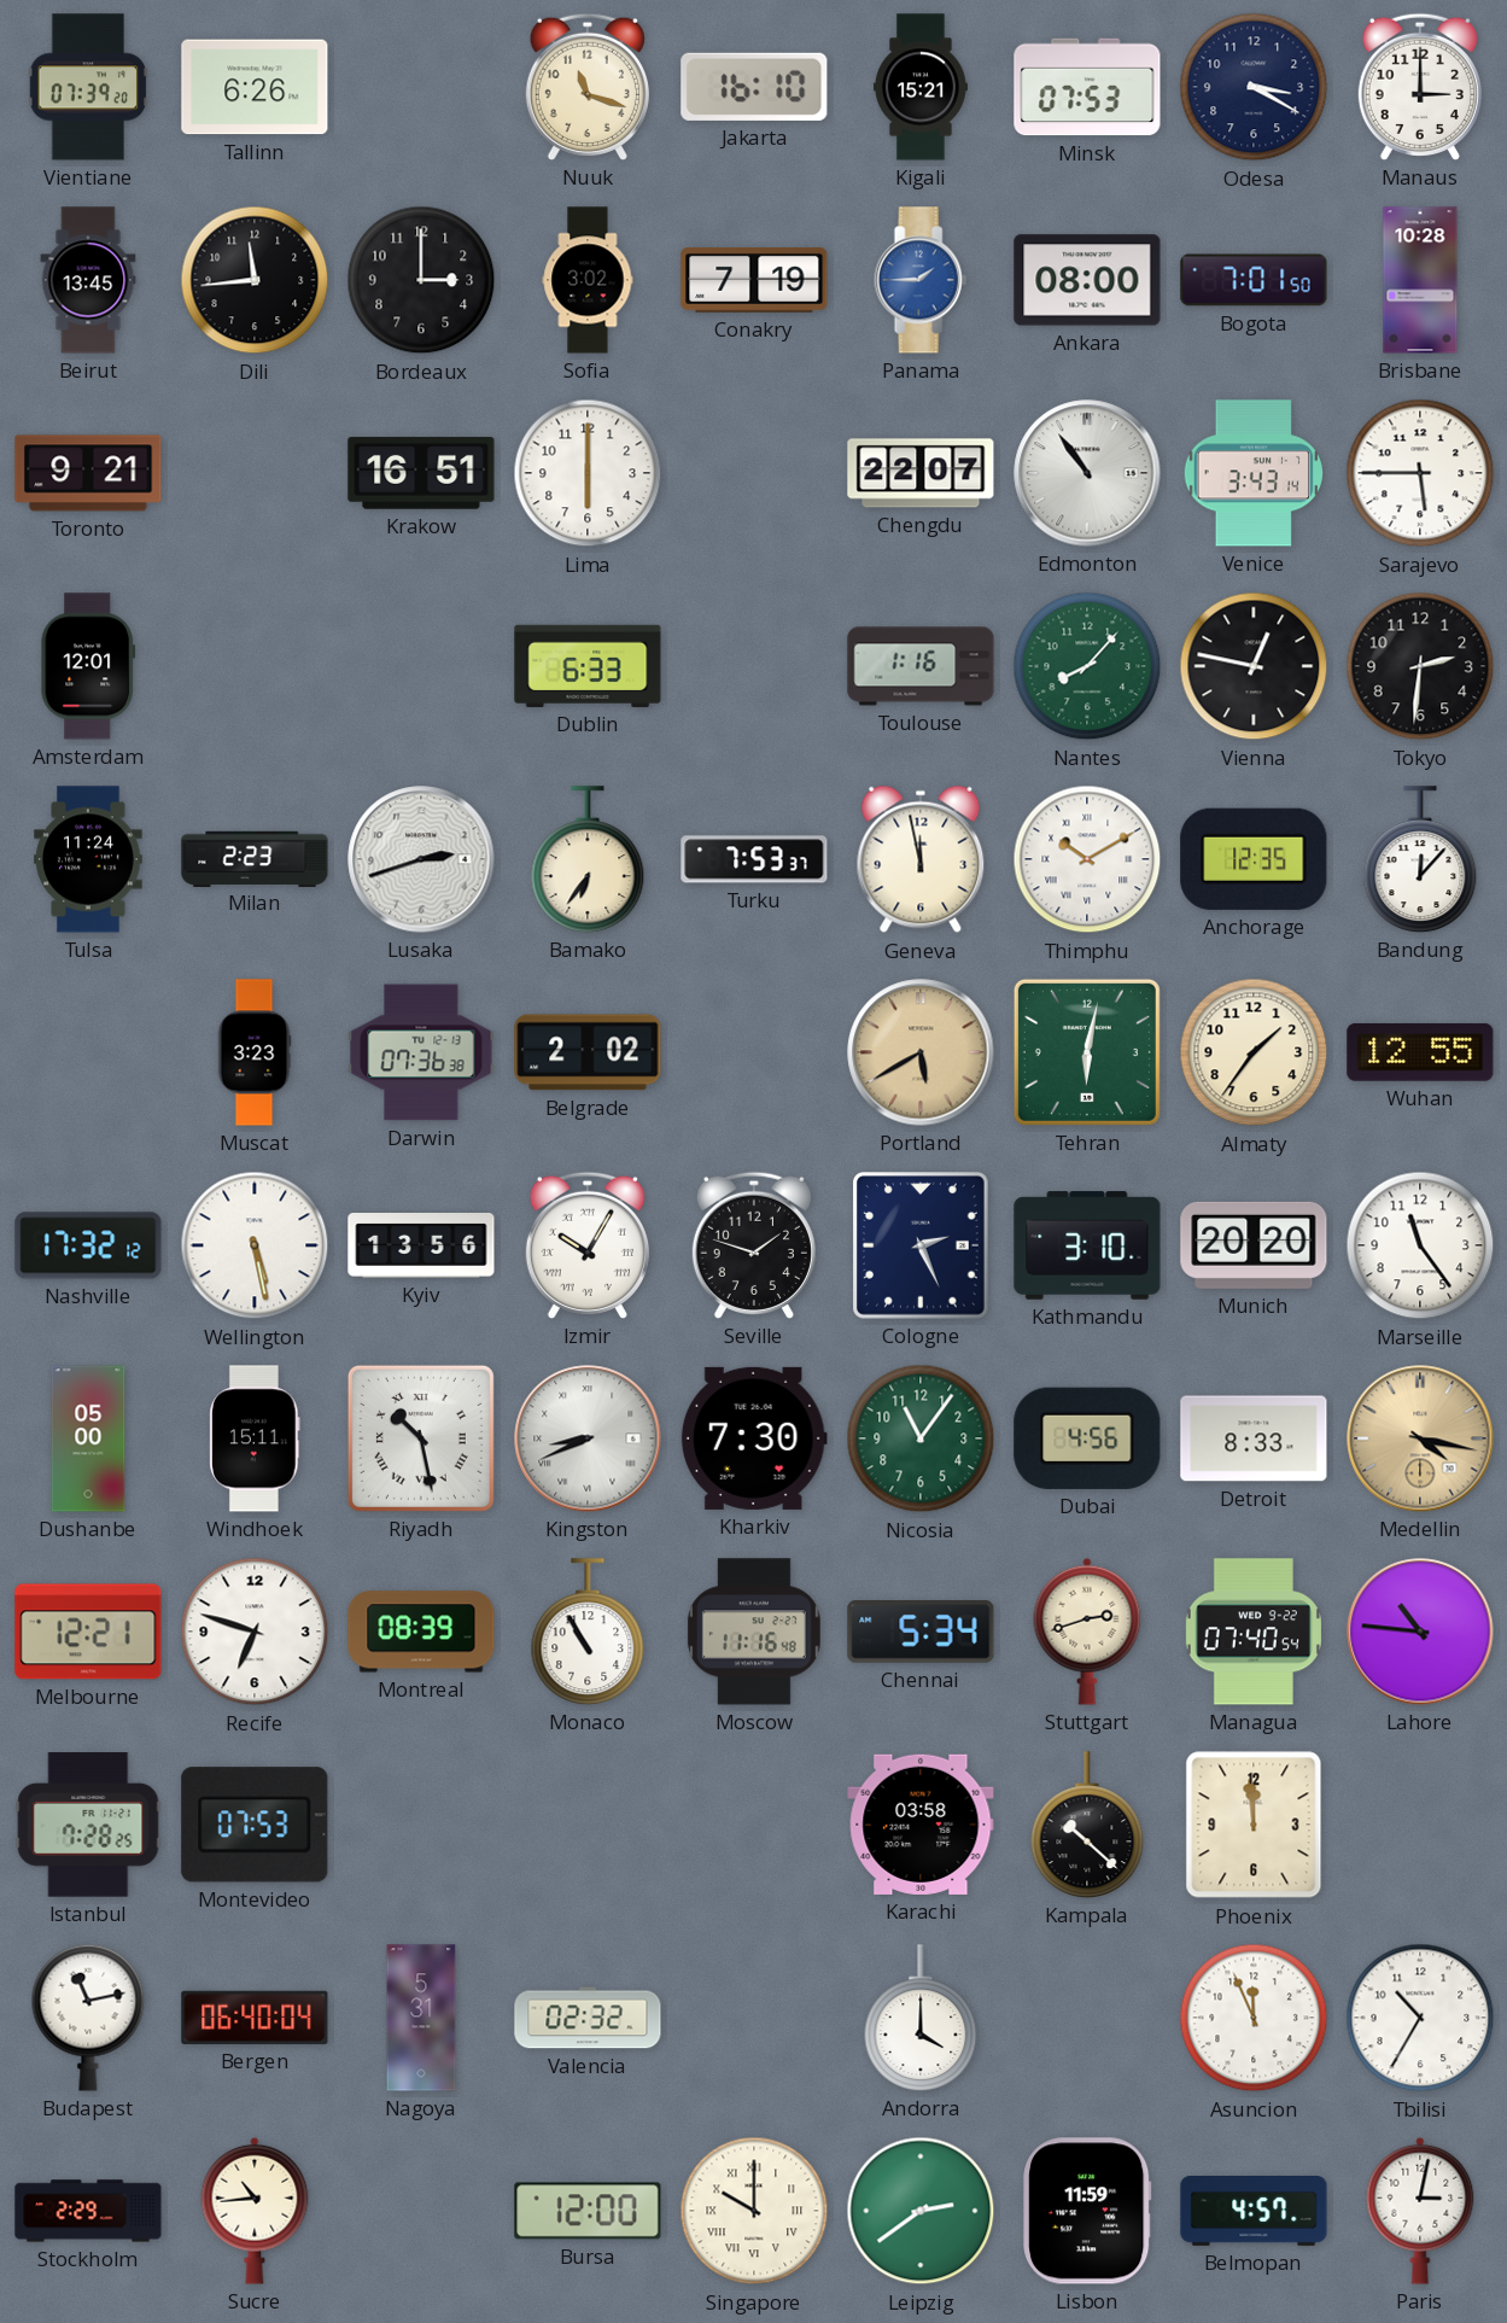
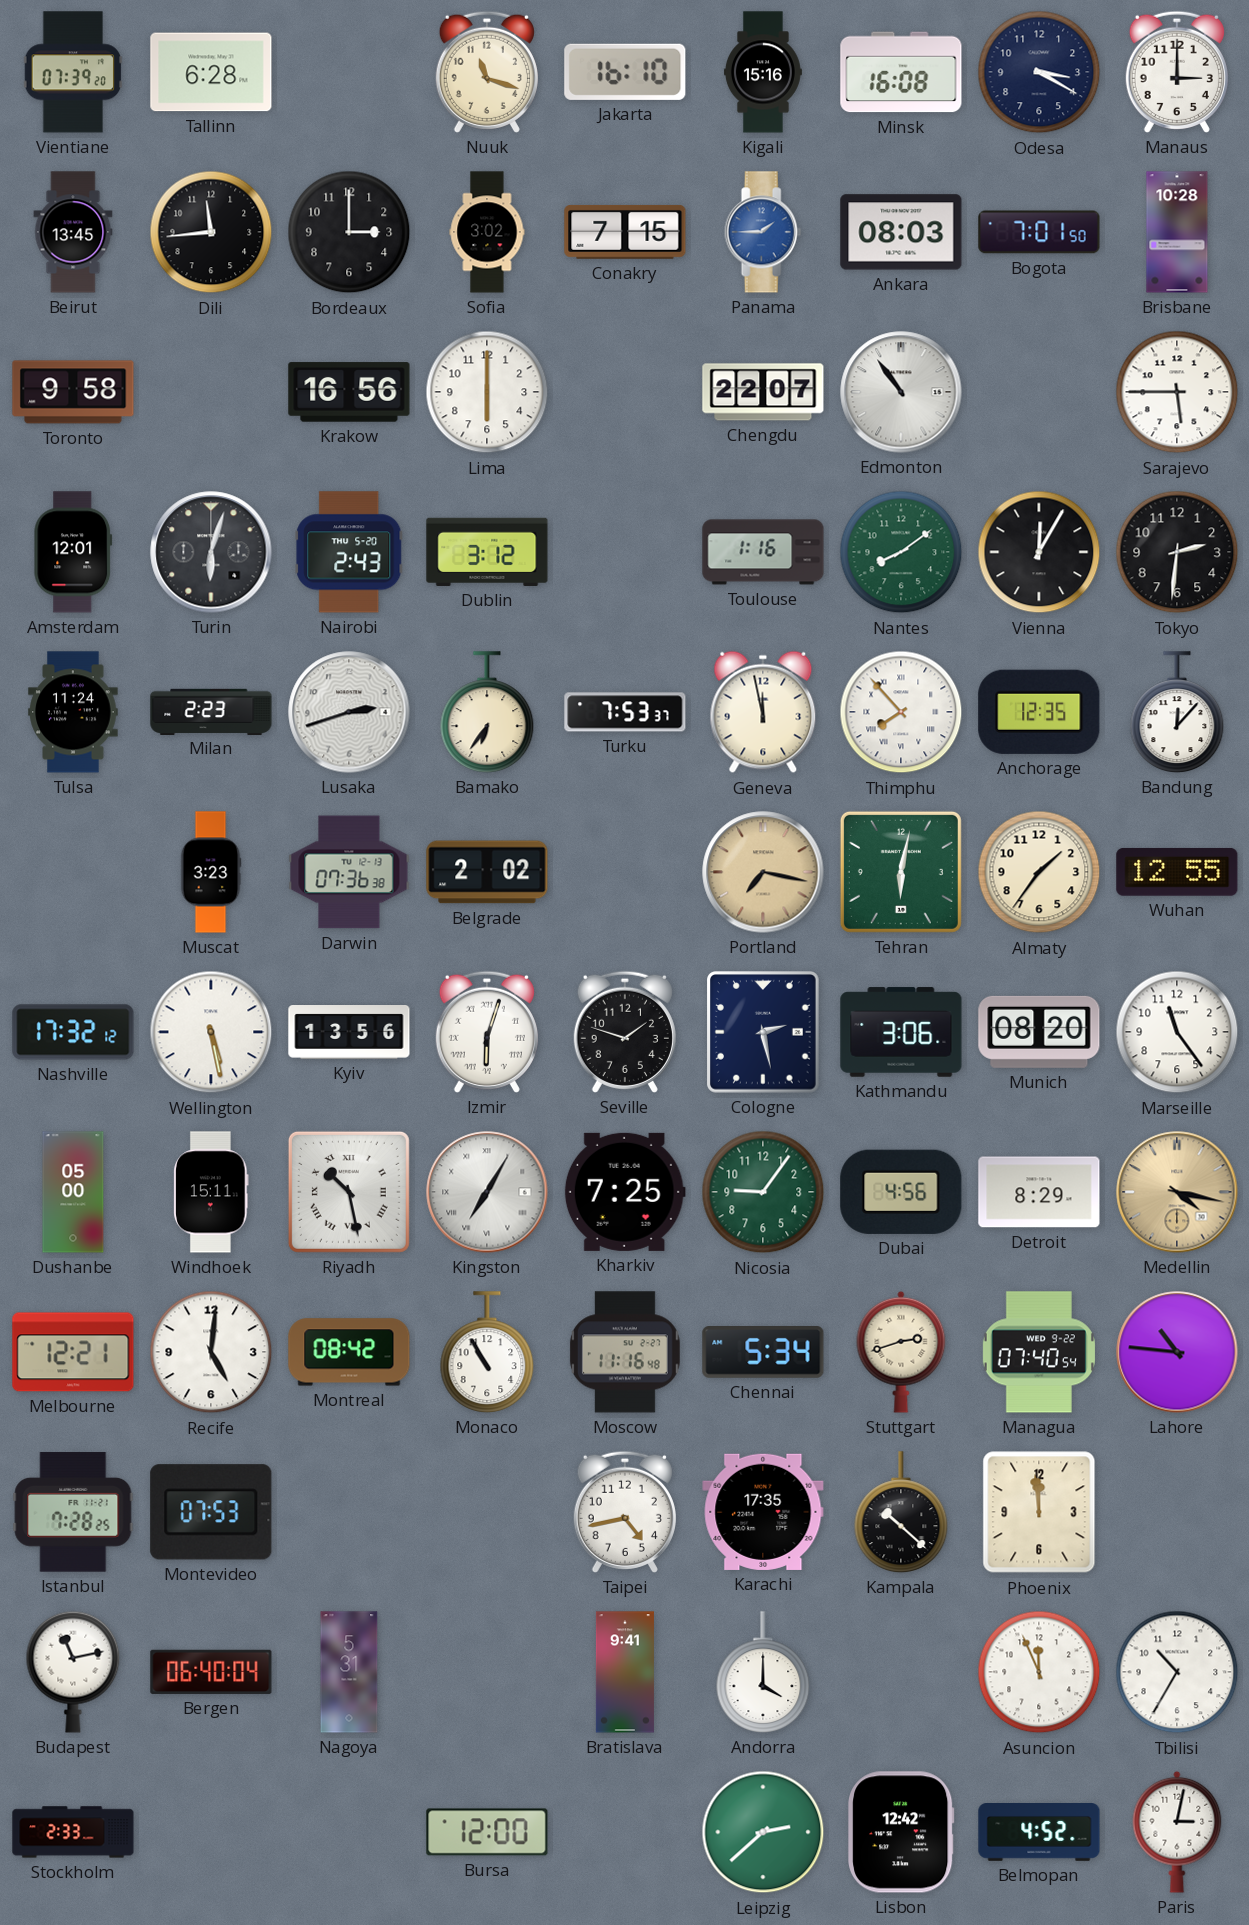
Tallinn: 6:26 -> 6:28 (211, 72)
Kigali: 15:21 -> 15:16 (763, 72)
Minsk: 07:53 -> 16:08 (901, 72)
Conakry: 7:19 -> 7:15 (625, 232)
Ankara: 08:00 -> 08:03 (901, 232)
Toronto: 9:21 -> 9:58 (73, 392)
Krakow: 16:51 -> 16:56 (349, 392)
Venice: 3:43 -> none (1254, 473)
Turin: none -> 6:03 (211, 552)
Nairobi: none -> 2:43 (349, 552)
Dublin: 6:33 -> 3:12 (487, 552)
Nantes: 8:07 -> 8:09 (901, 552)
Vienna: 12:47 -> 12:05 (1039, 552)
Thimphu: 10:10 -> 7:53 (901, 712)
Portland: 5:40 -> 7:17 (763, 872)
Izmir: 10:05 -> 6:03 (487, 1032)
Cologne: 2:26 -> 2:28 (764, 1032)
Kathmandu: 3:10 -> 3:06 (901, 1032)
Munich: 20:20 -> 08:20 (1039, 1032)
Kingston: 8:41 -> 7:05 (487, 1192)
Kharkiv: 7:30 -> 7:25 (625, 1192)
Nicosia: 11:06 -> 9:06 (763, 1192)
Detroit: 8:33 -> 8:29 (1039, 1192)
Recife: 6:48 -> 5:01 (211, 1352)
Montreal: 08:39 -> 08:42 (349, 1352)
Taipei: none -> 4:43 (625, 1512)
Karachi: 03:58 -> 17:35 (763, 1512)
Valencia: 02:32 -> none (588, 2018)
Bratislava: none -> 9:41 (625, 1672)
Stockholm: 2:29 -> 2:33 (73, 1832)
Sucre: 10:44 -> none (255, 2211)
Singapore: 10:00 -> none (754, 2211)
Leipzig: 2:39 -> 2:38 (763, 1832)
Lisbon: 11:59 -> 12:42 (901, 1832)
Belmopan: 4:57 -> 4:52 (1039, 1833)
